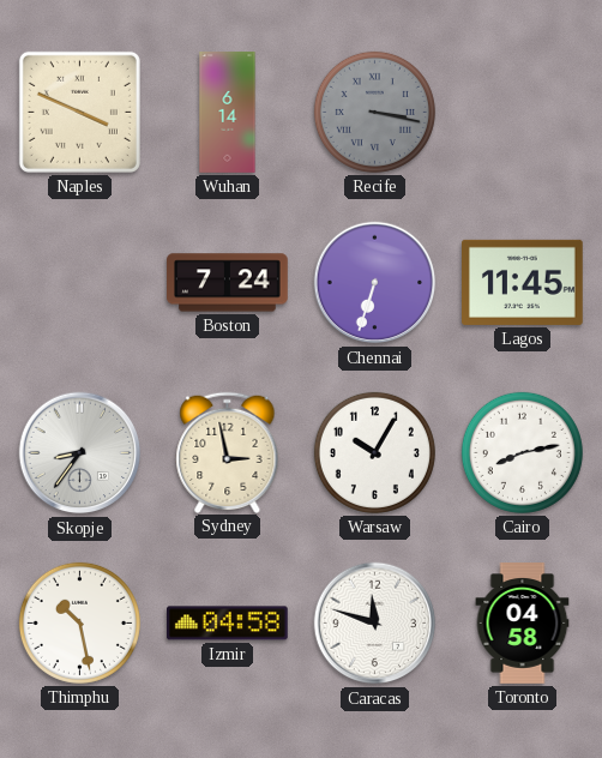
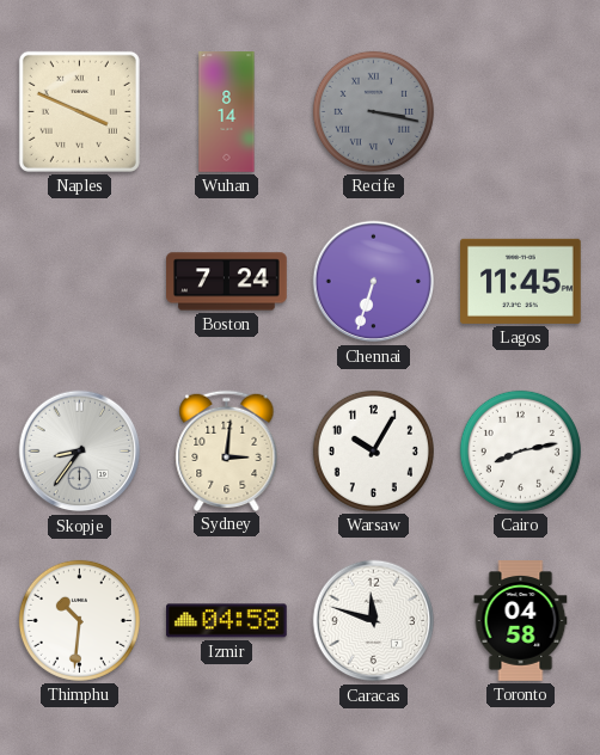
Wuhan: 6:14 -> 8:14 (227, 112)
Sydney: 2:58 -> 3:01 (227, 450)
Thimphu: 10:28 -> 10:31 (79, 620)
